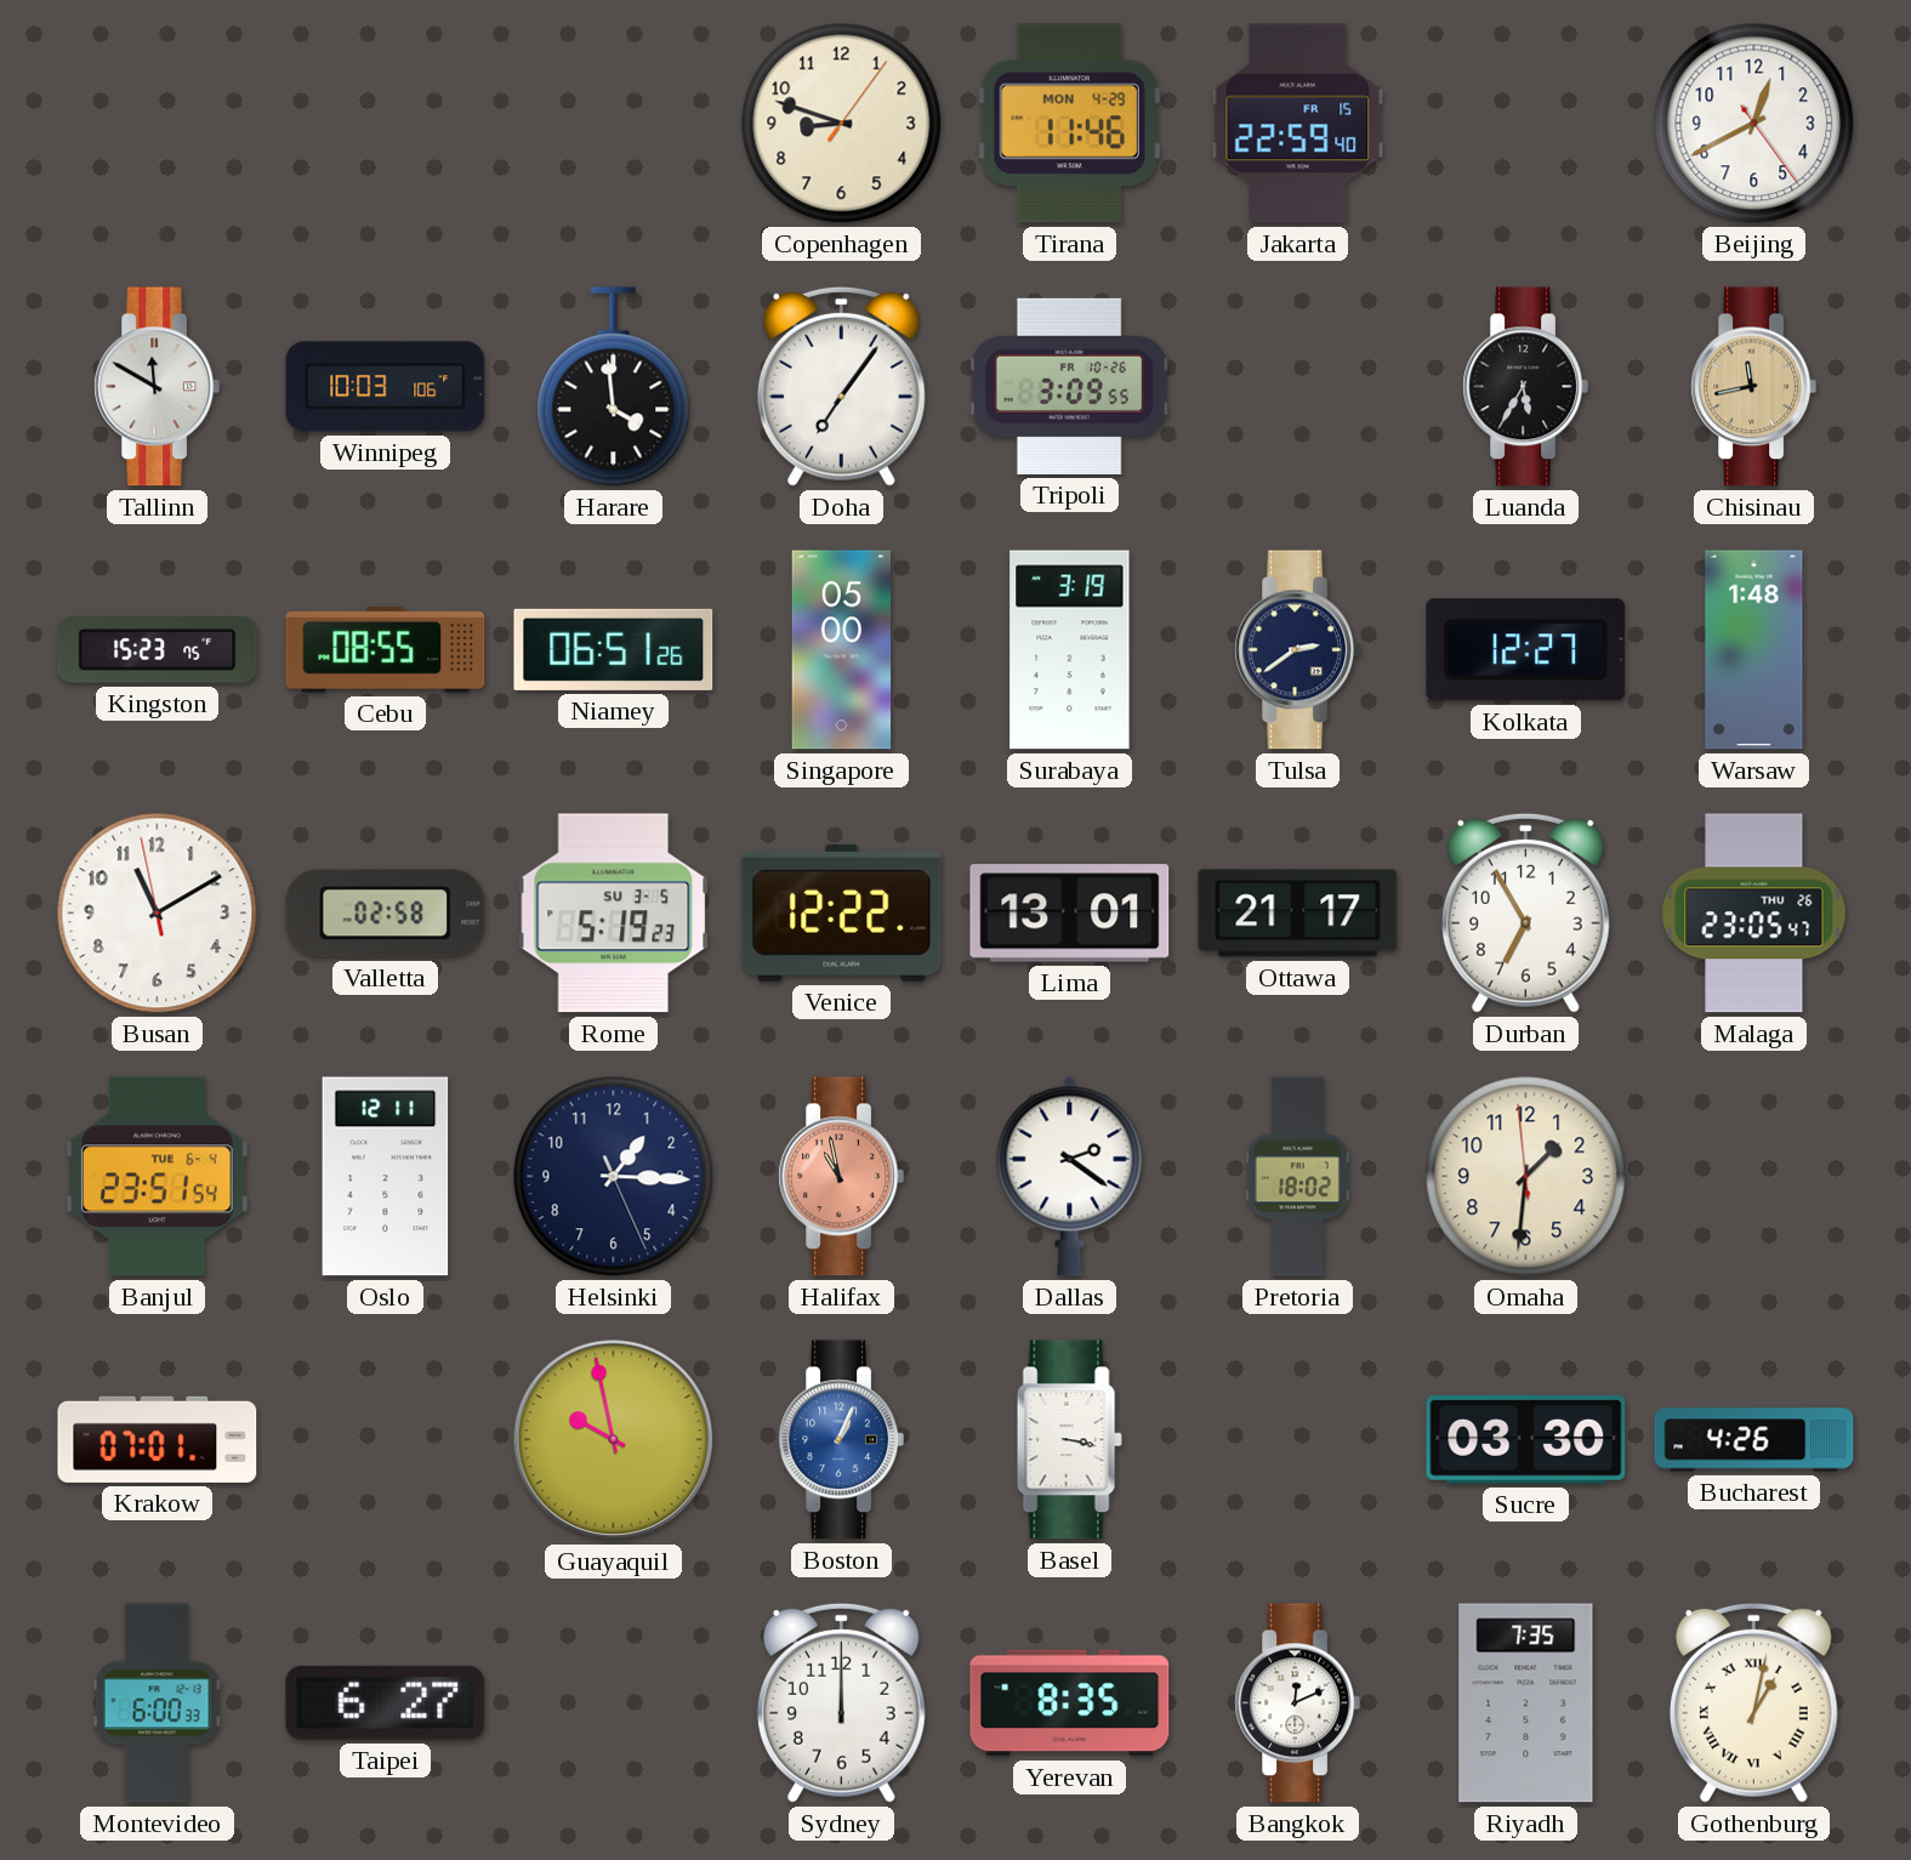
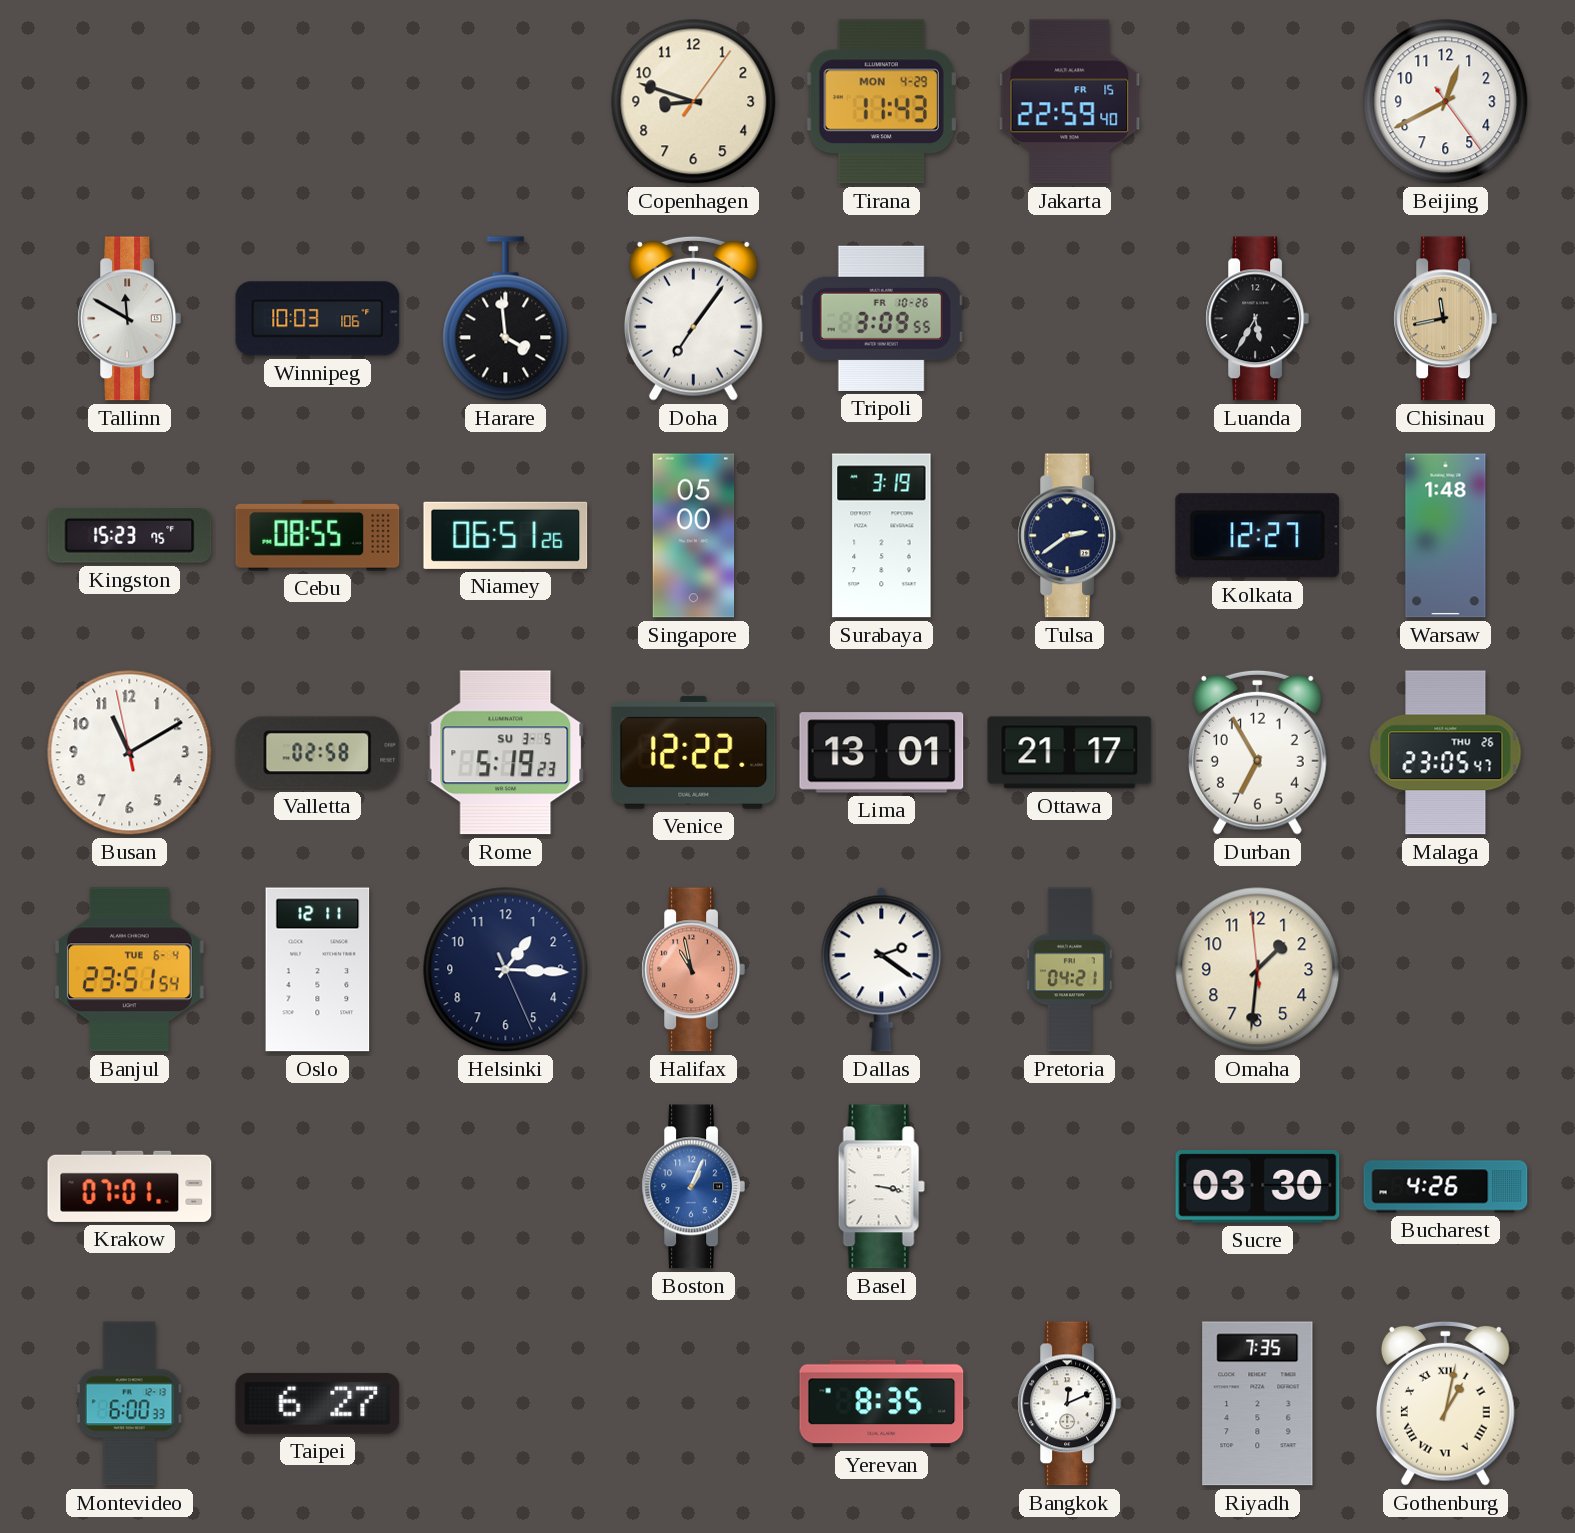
Tirana: 11:46 -> 11:43 (881, 102)
Pretoria: 18:02 -> 04:21 (1069, 970)
Guayaquil: 9:58 -> none (614, 1440)
Sydney: 12:00 -> none (841, 1702)
